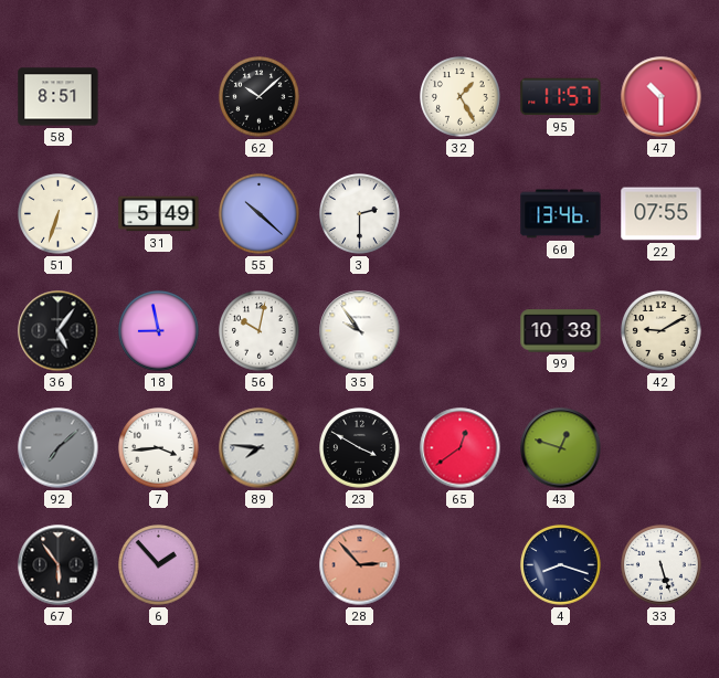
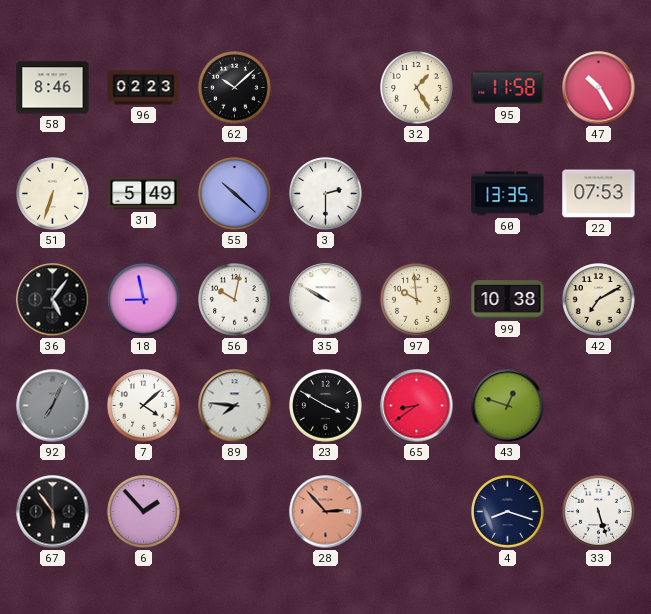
58: 8:51 -> 8:46 (53, 88)
96: none -> 02:23 (144, 88)
95: 11:57 -> 11:58 (508, 88)
47: 10:30 -> 10:25 (599, 88)
60: 13:46 -> 13:35 (508, 194)
22: 07:55 -> 07:53 (599, 194)
35: 9:54 -> 9:50 (326, 300)
97: none -> 9:59 (417, 300)
42: 9:10 -> 7:10 (599, 300)
92: 7:08 -> 7:04 (53, 406)
7: 3:44 -> 4:08 (144, 406)
65: 12:39 -> 8:39 (417, 406)
